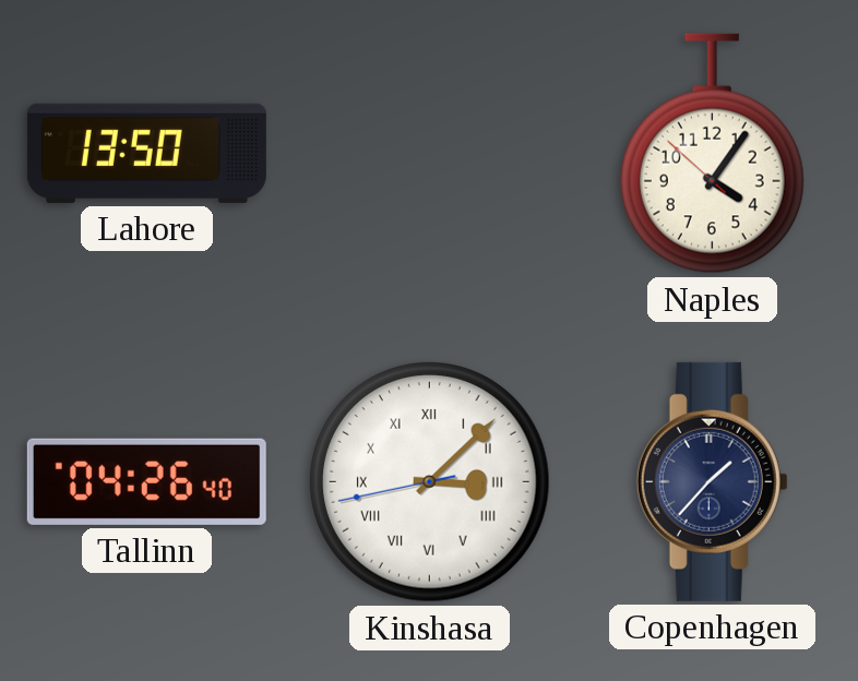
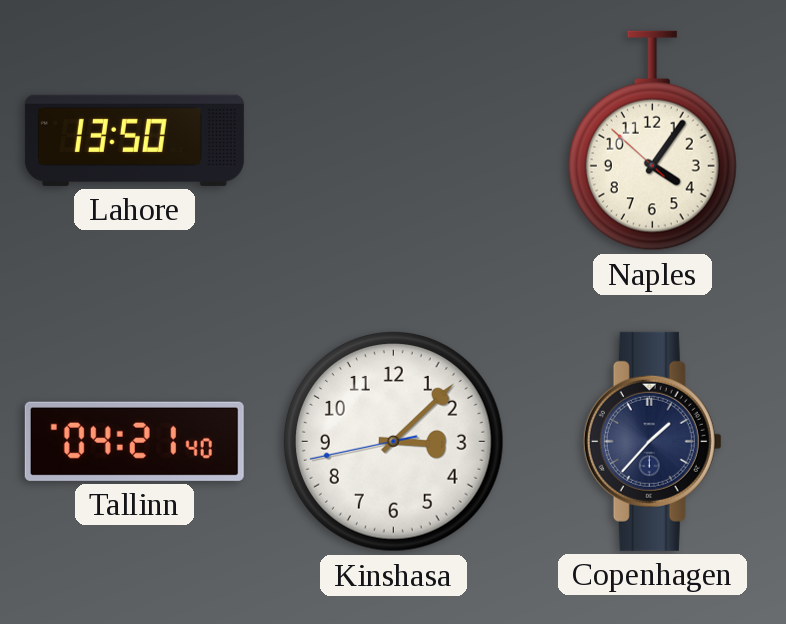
Tallinn: 04:26 -> 04:21 (134, 441)
Kinshasa numerals: Roman -> Arabic (393, 441)
